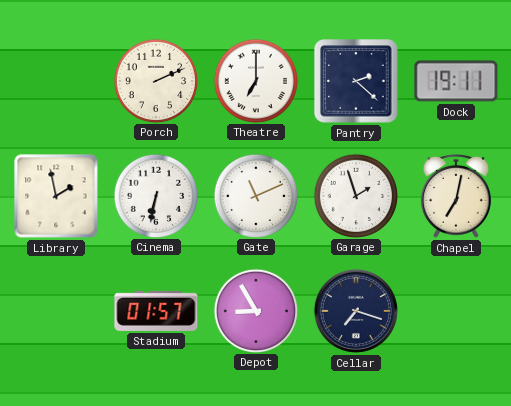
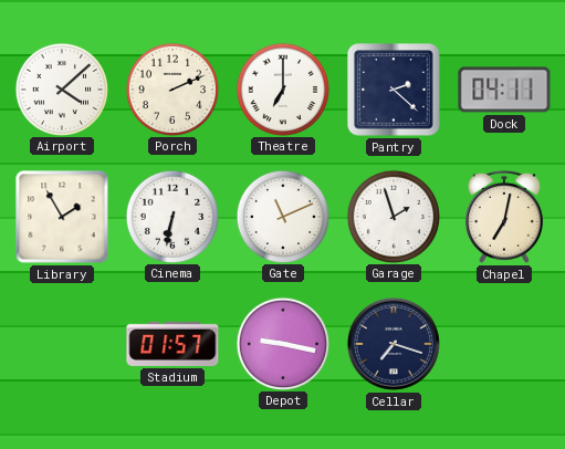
Airport: none -> 4:08 (61, 88)
Dock: 19:11 -> 04:11 (504, 90)
Library: 1:58 -> 1:55 (62, 217)
Depot: 8:55 -> 9:17 (282, 343)
